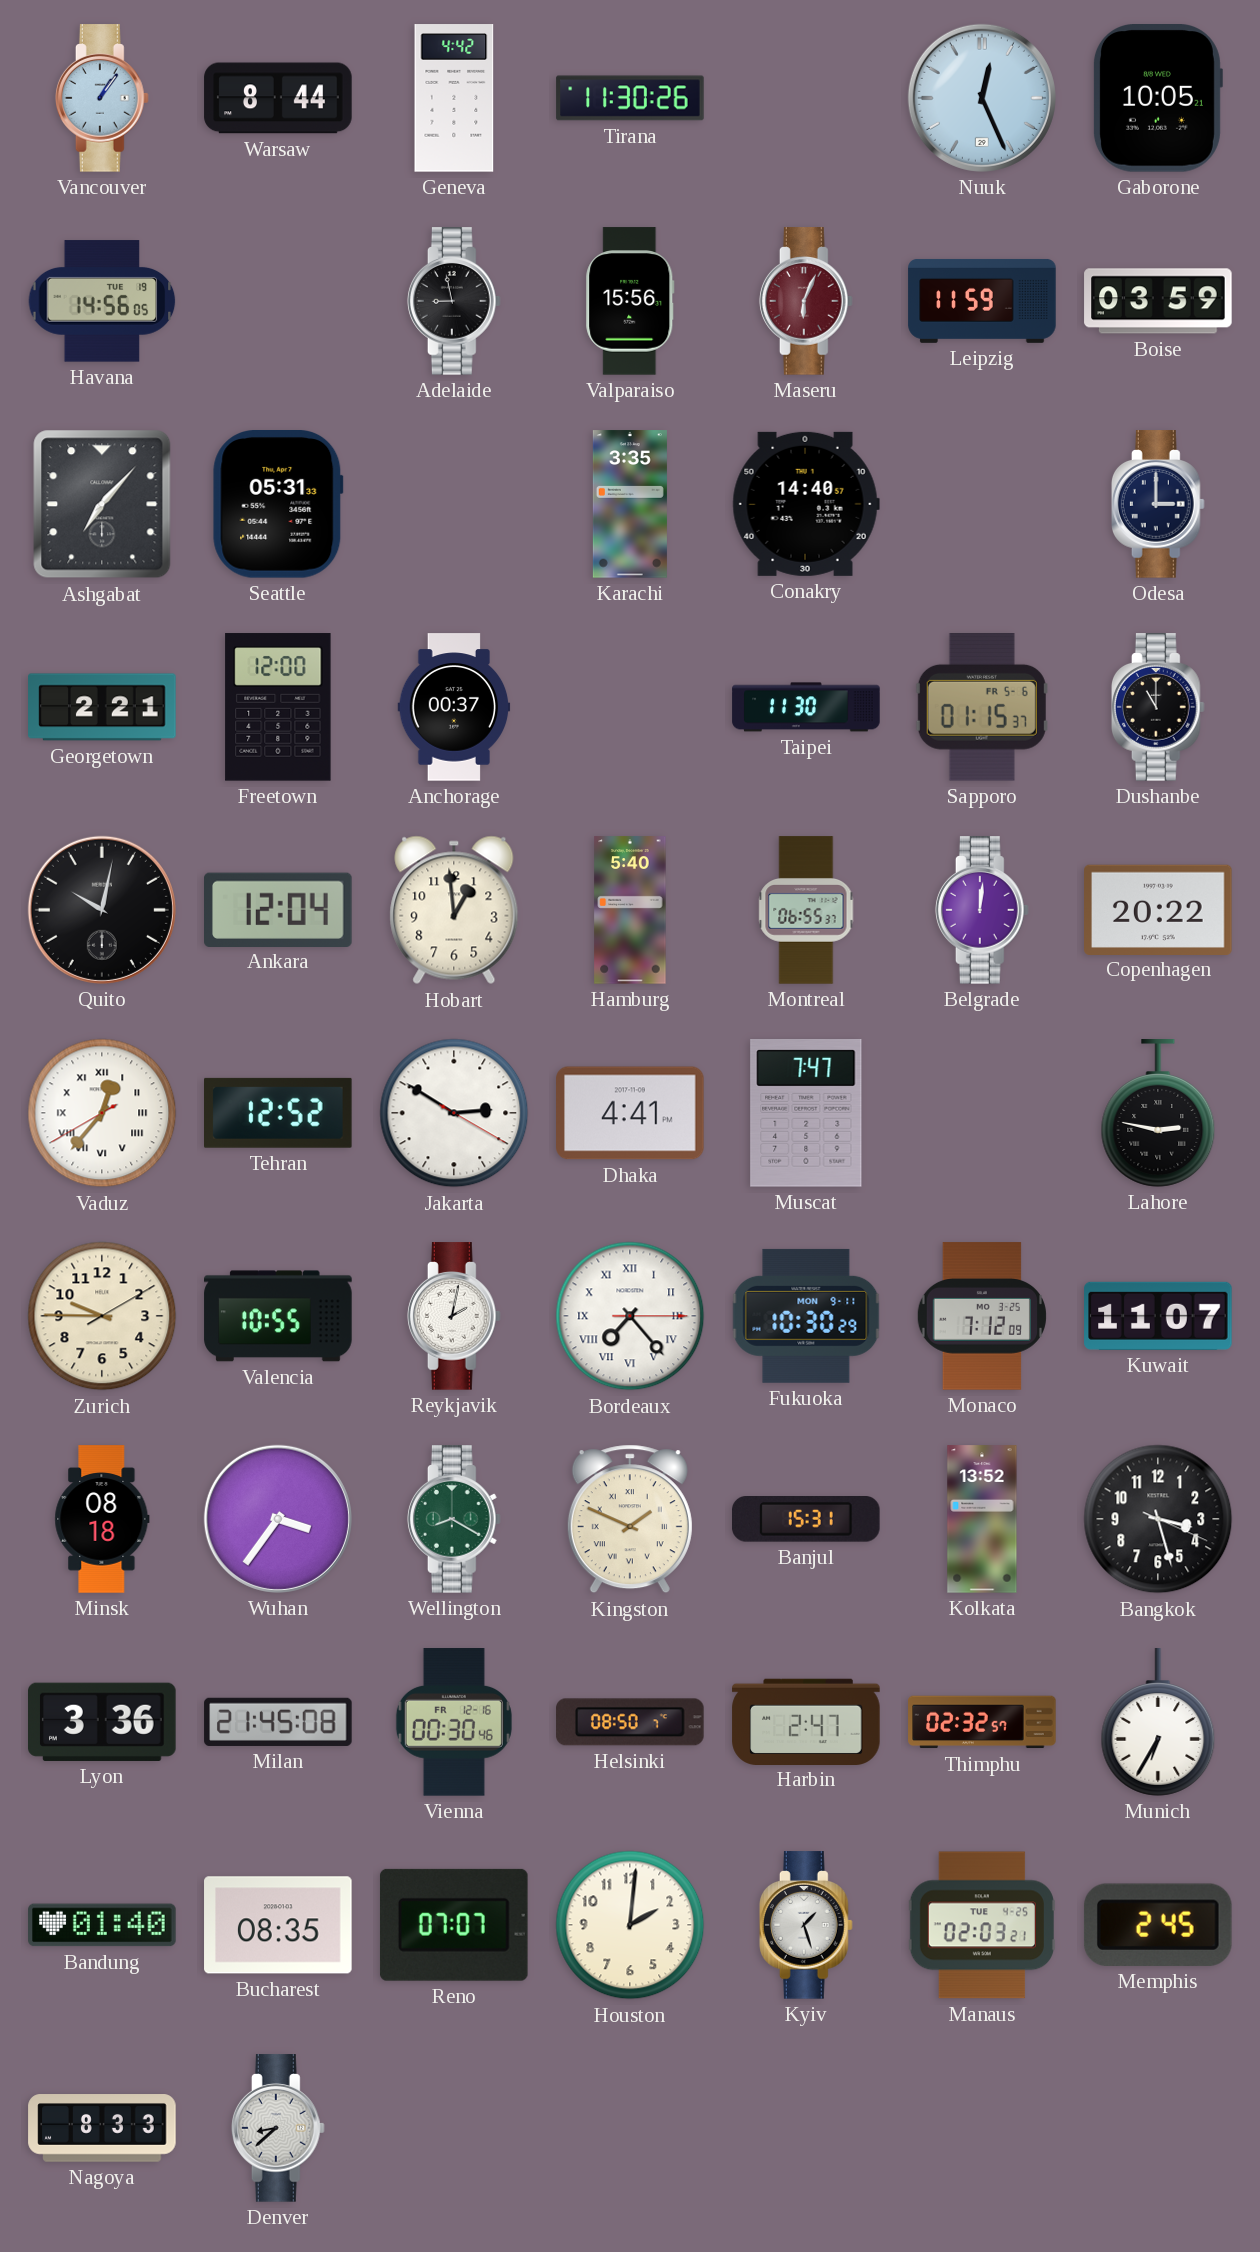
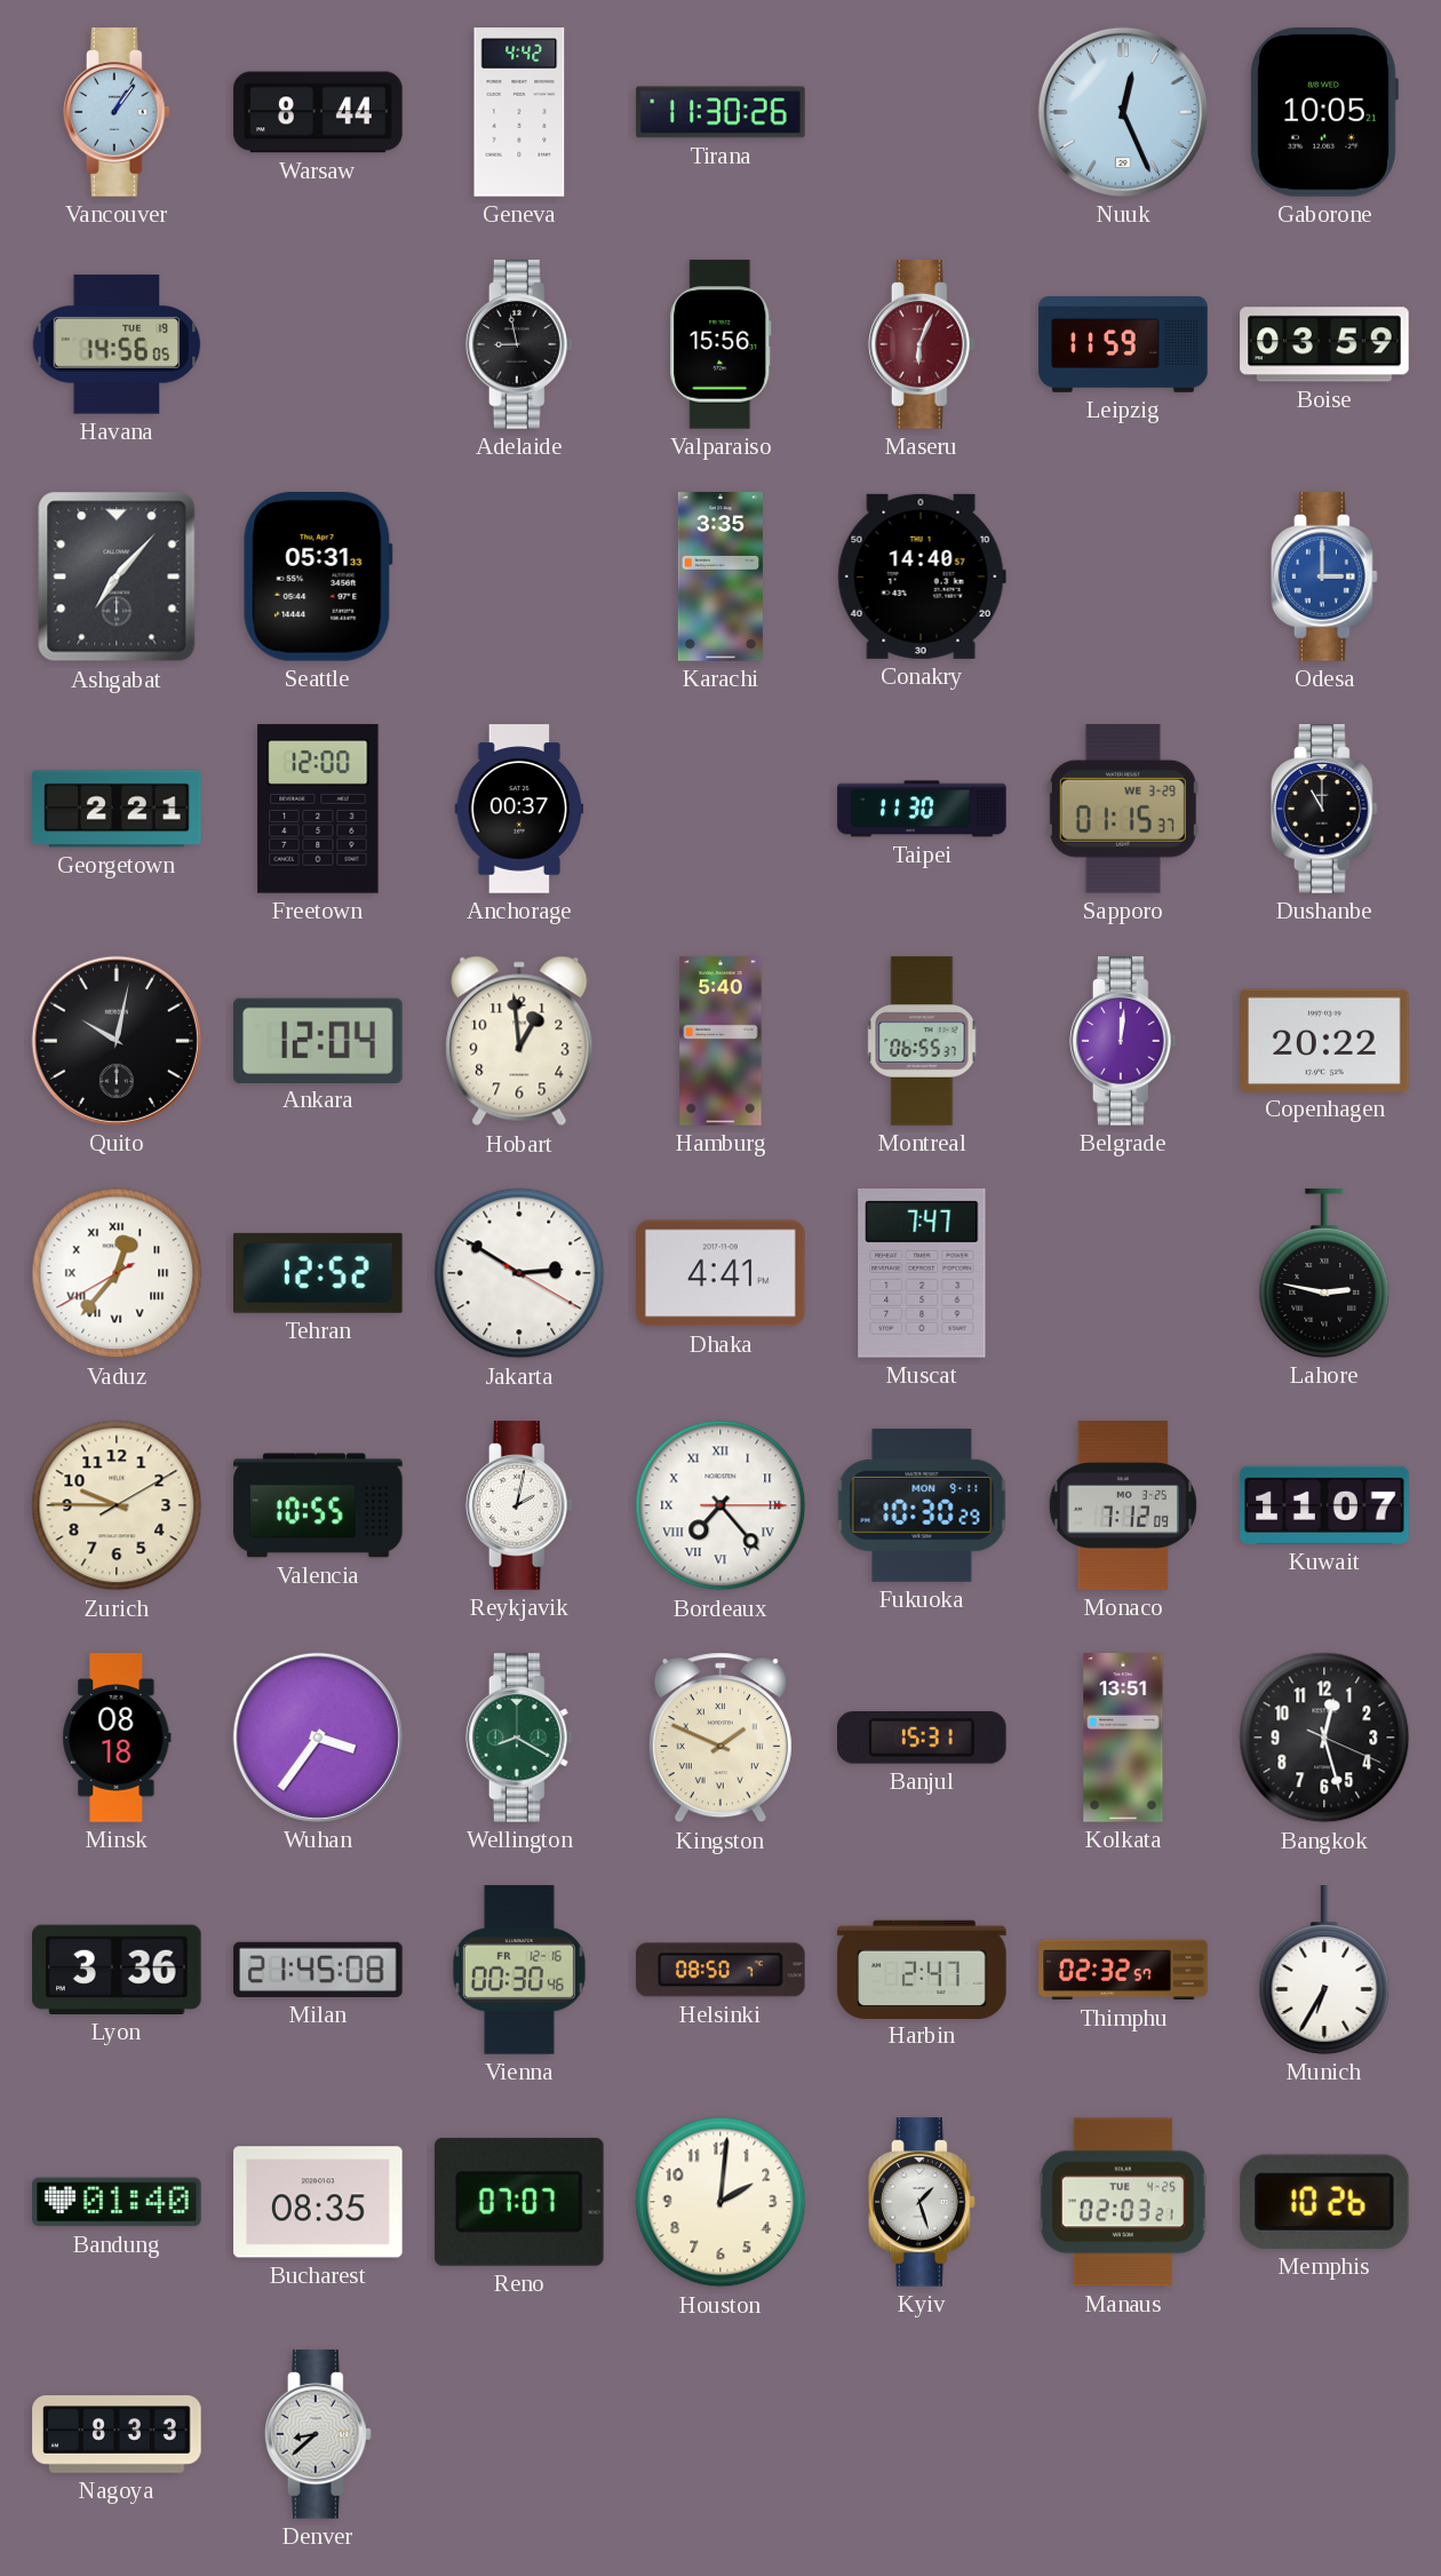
Odesa dial: navy -> blue (1324, 577)
Sapporo date: FR 5-6 -> WE 3-29 (1123, 810)
Kolkata: 13:52 -> 13:51 (1123, 1738)
Bangkok: 3:27 -> 12:27 (1324, 1738)
Memphis: 2:45 -> 10:26 (1324, 2202)
